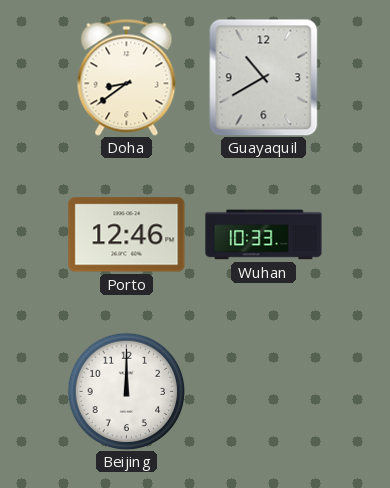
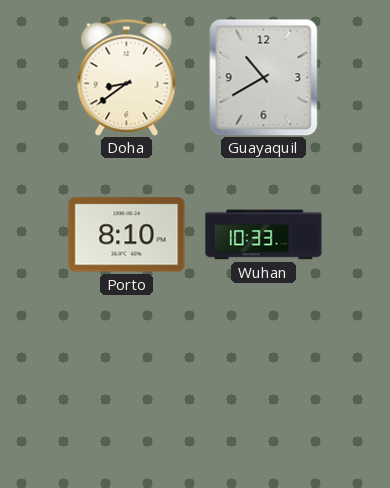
Porto: 12:46 -> 8:10 (127, 235)
Beijing: 12:00 -> none (126, 391)
